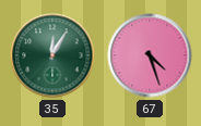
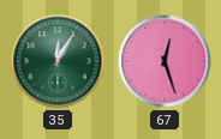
67: 4:27 -> 12:27 (165, 61)
